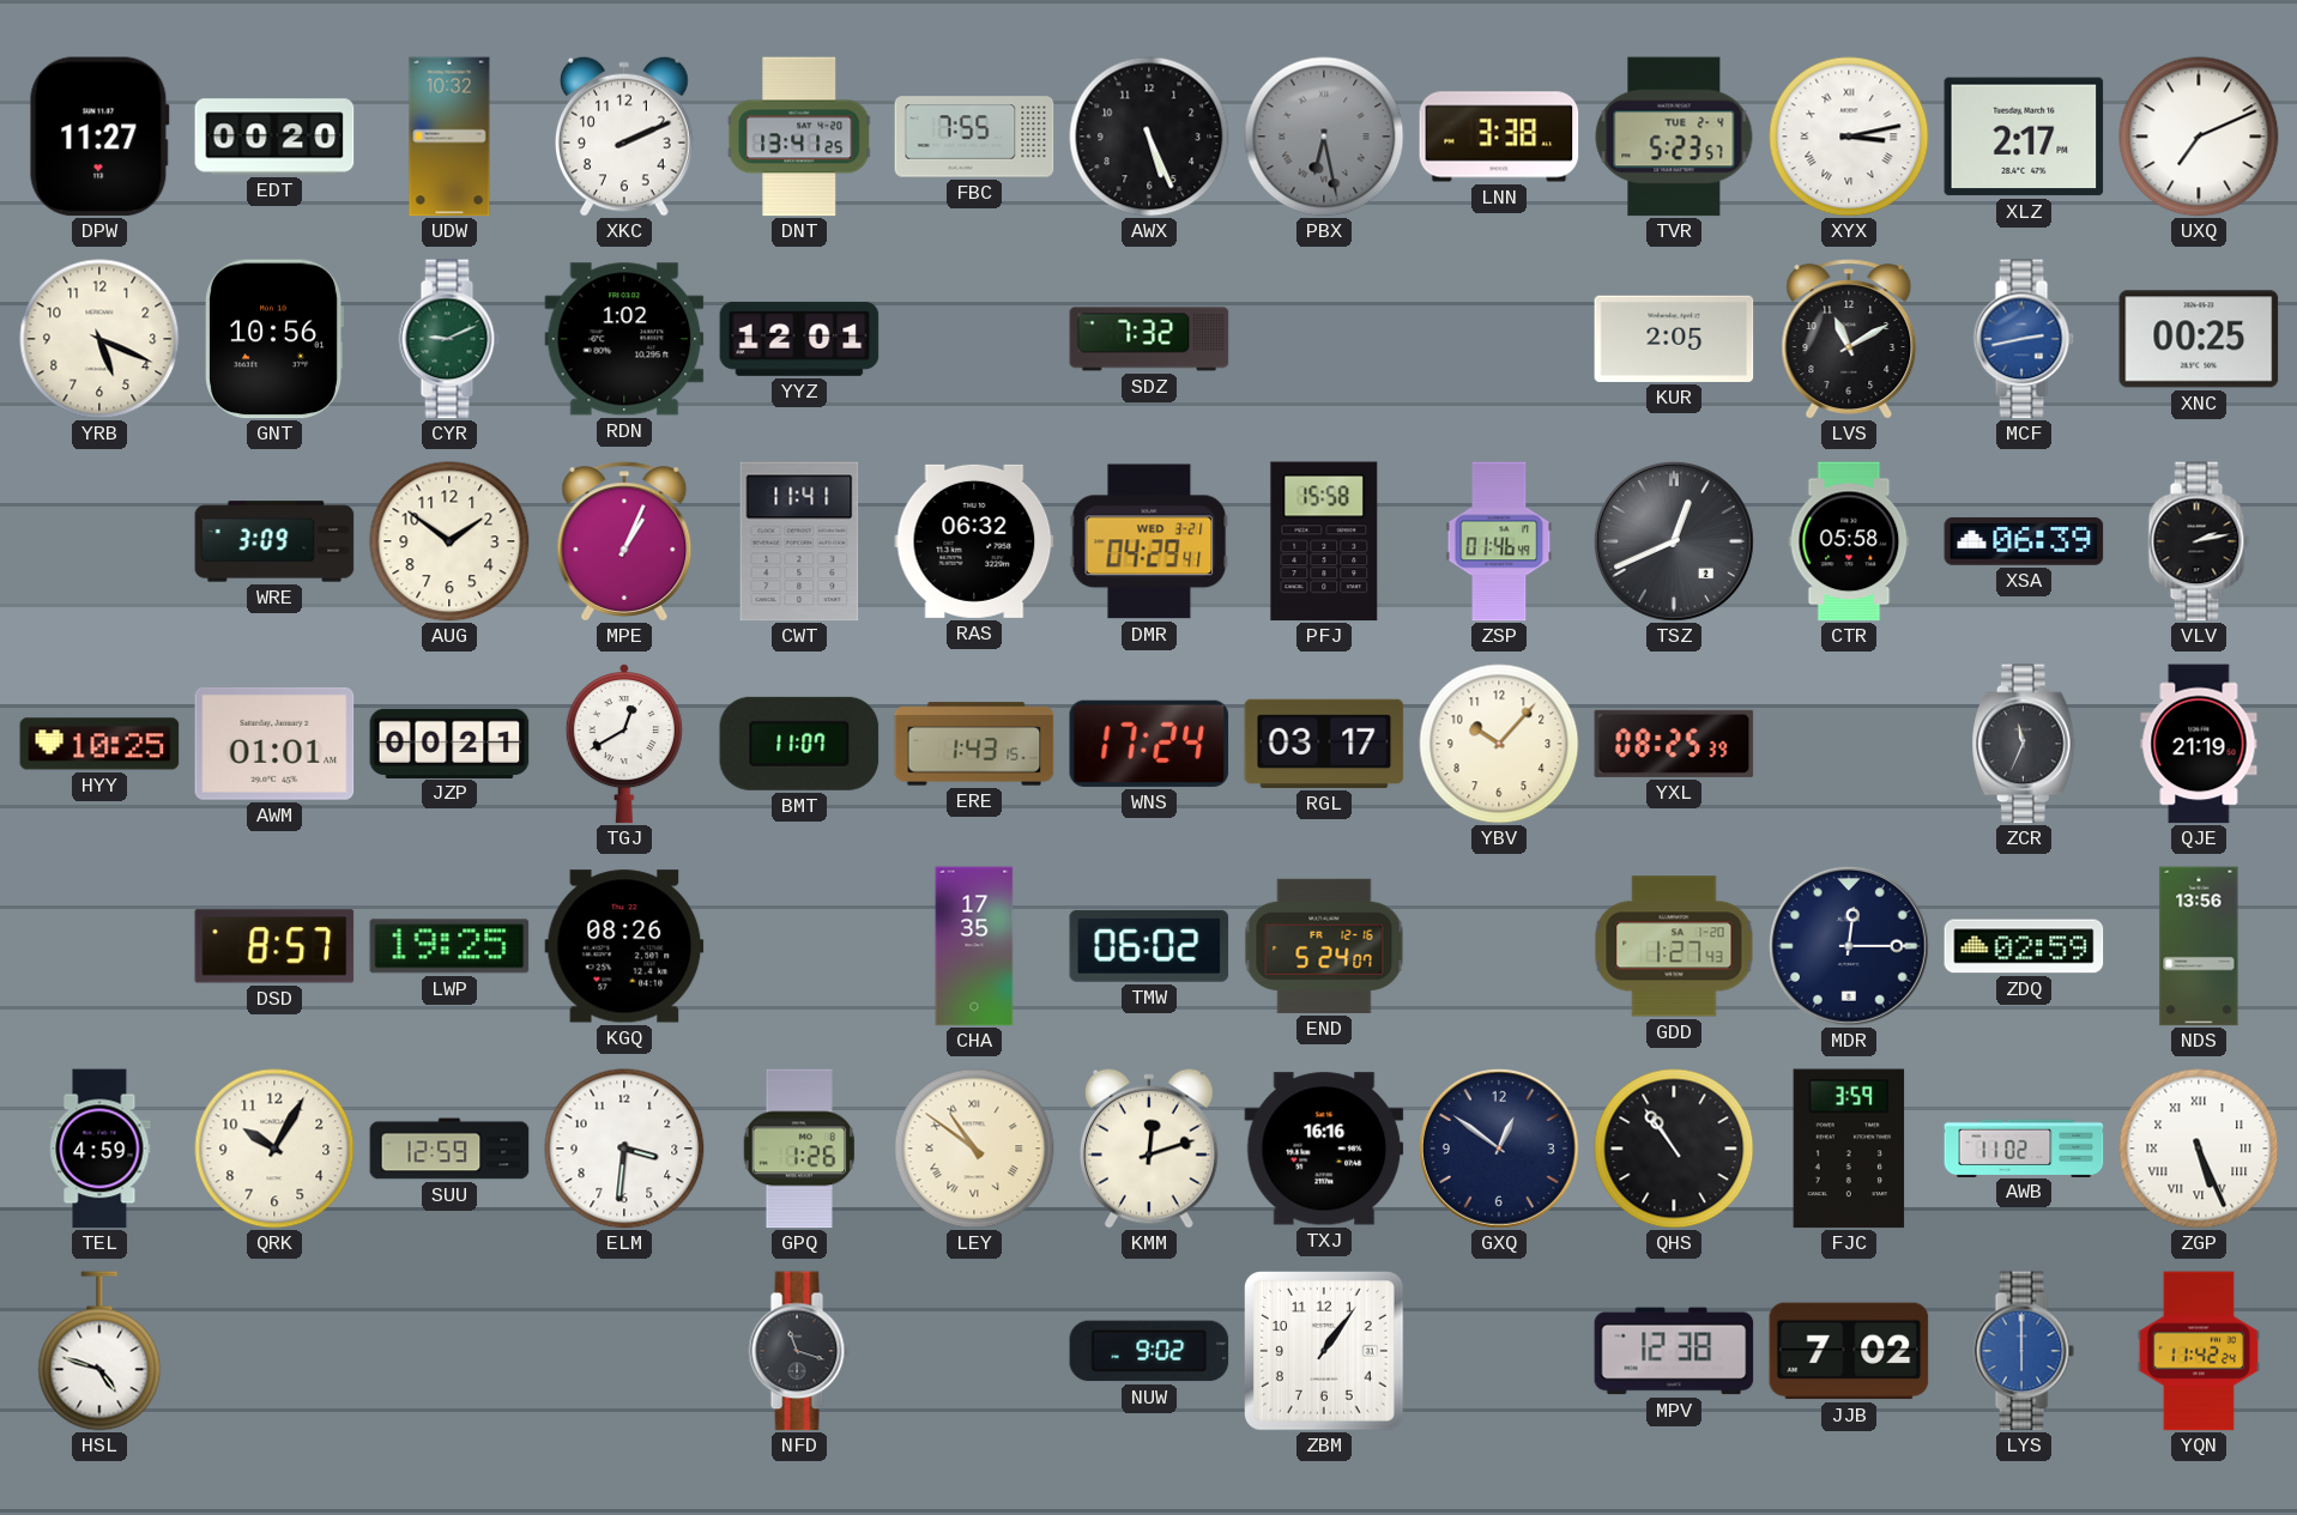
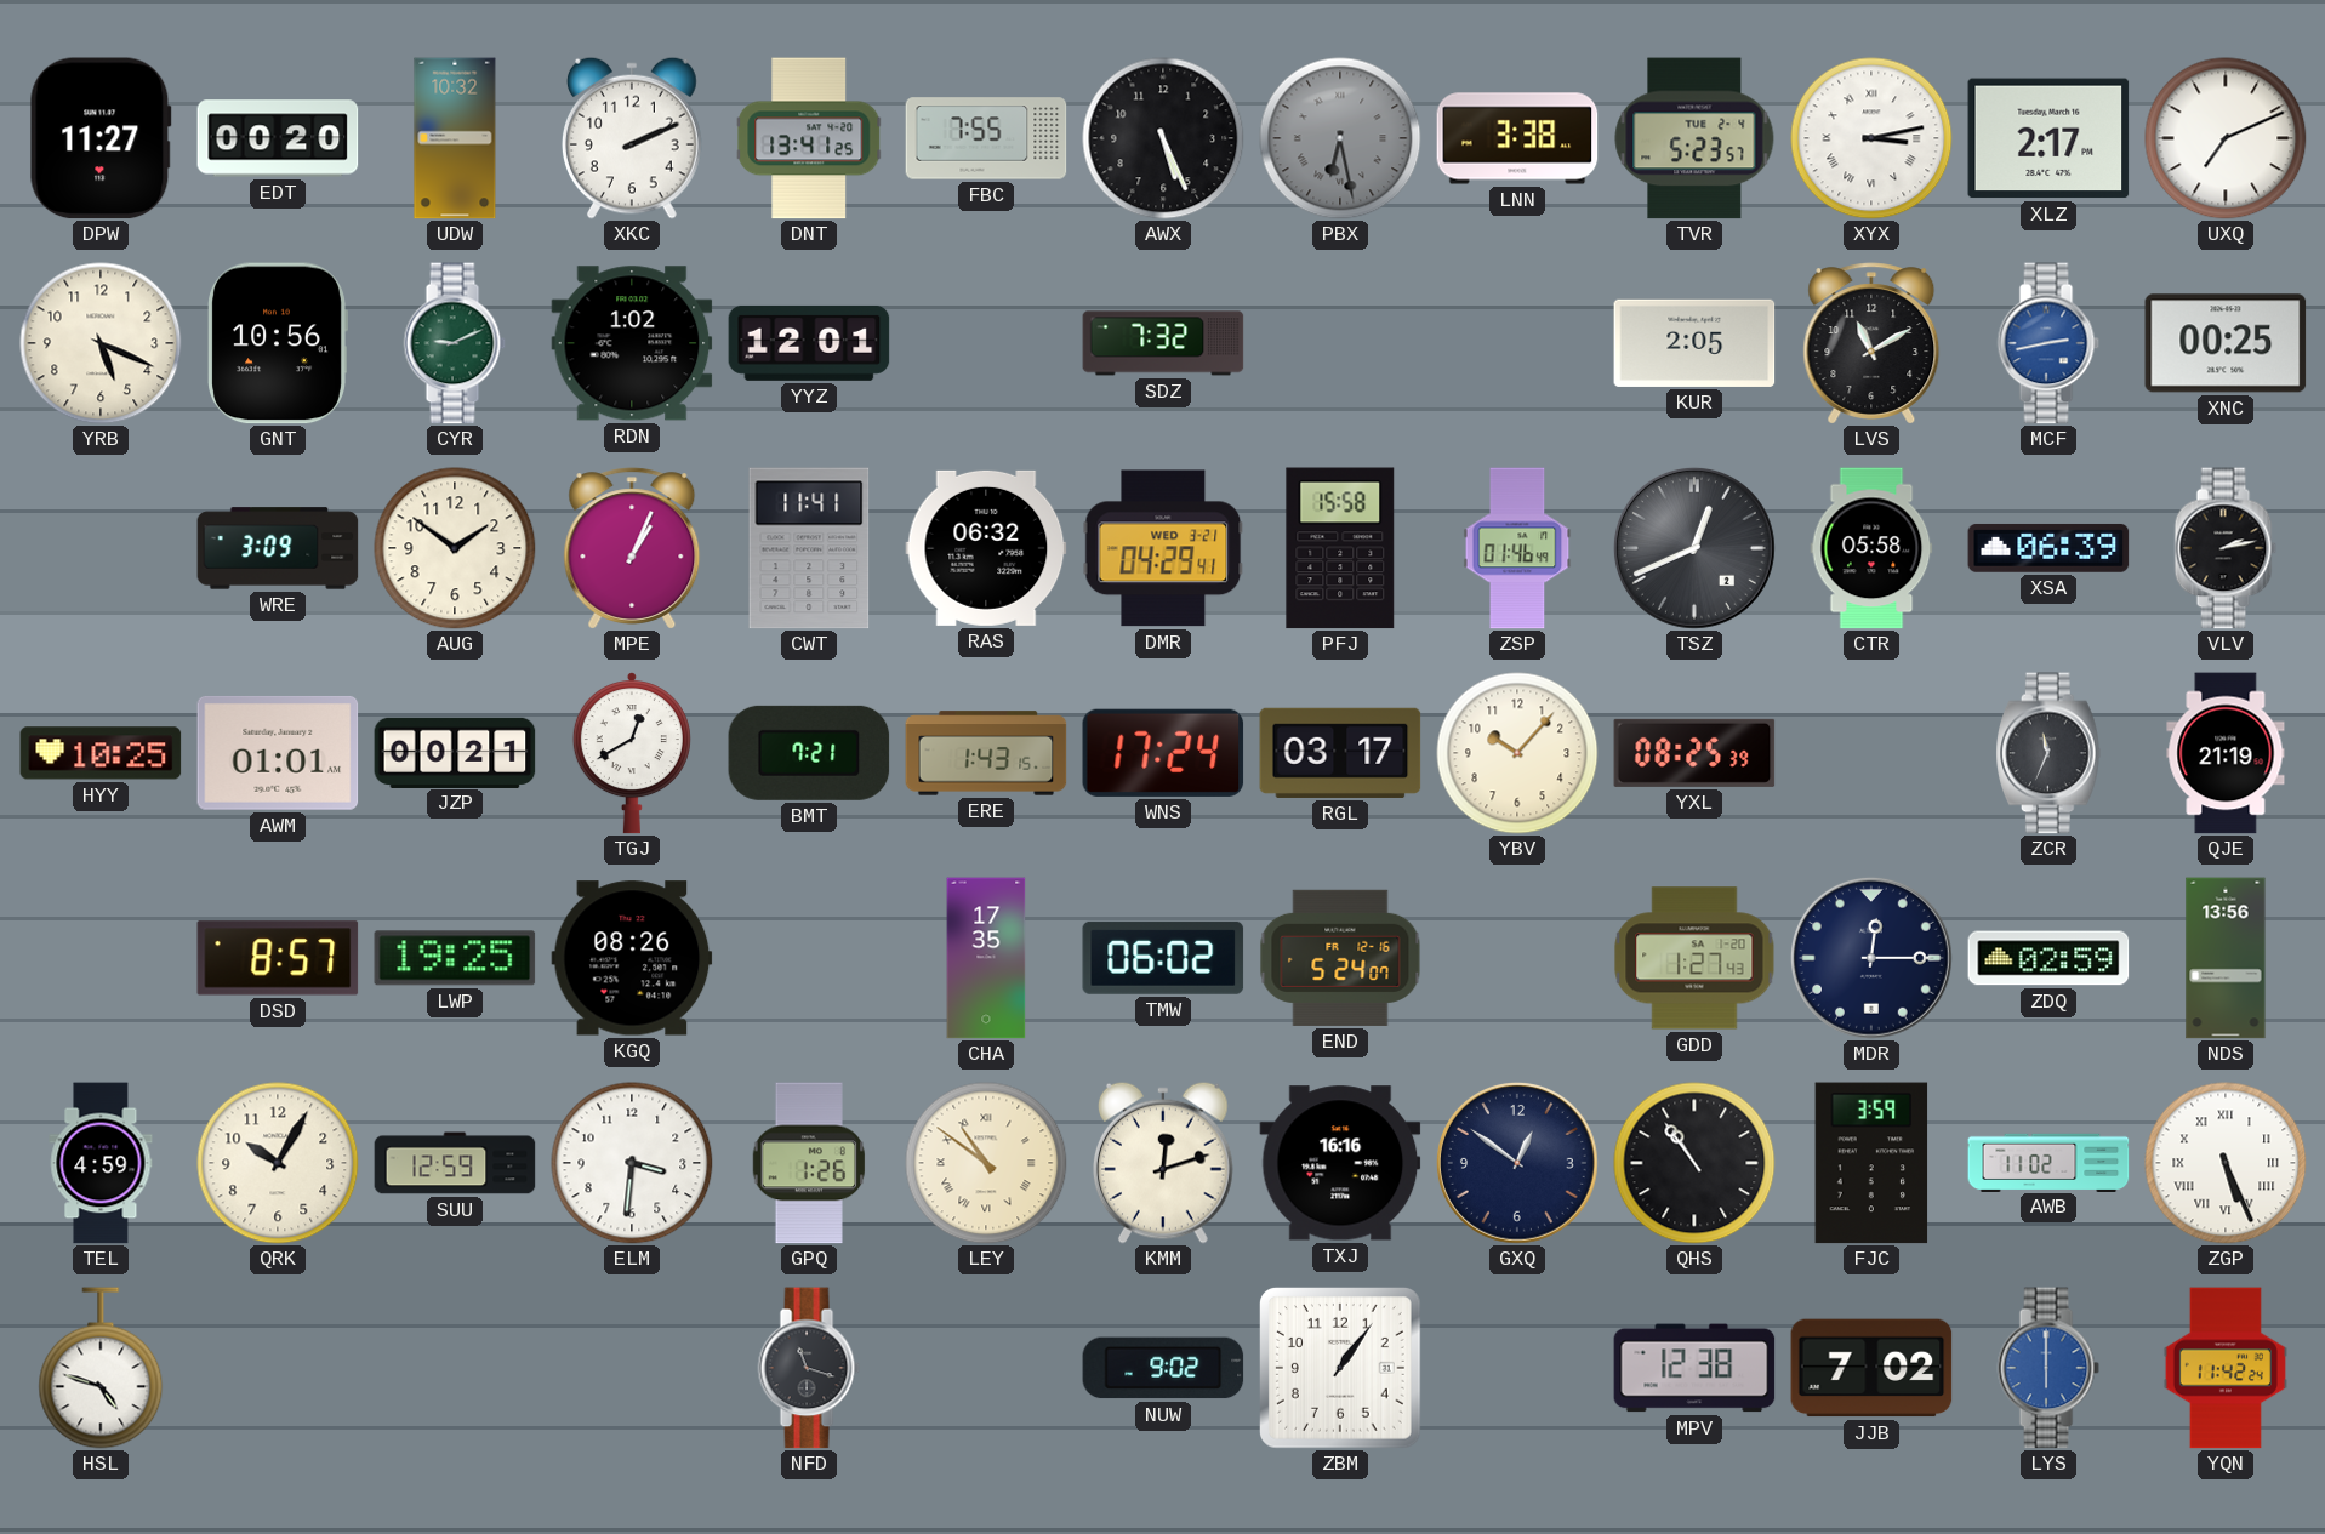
BMT: 11:07 -> 7:21 (809, 753)
